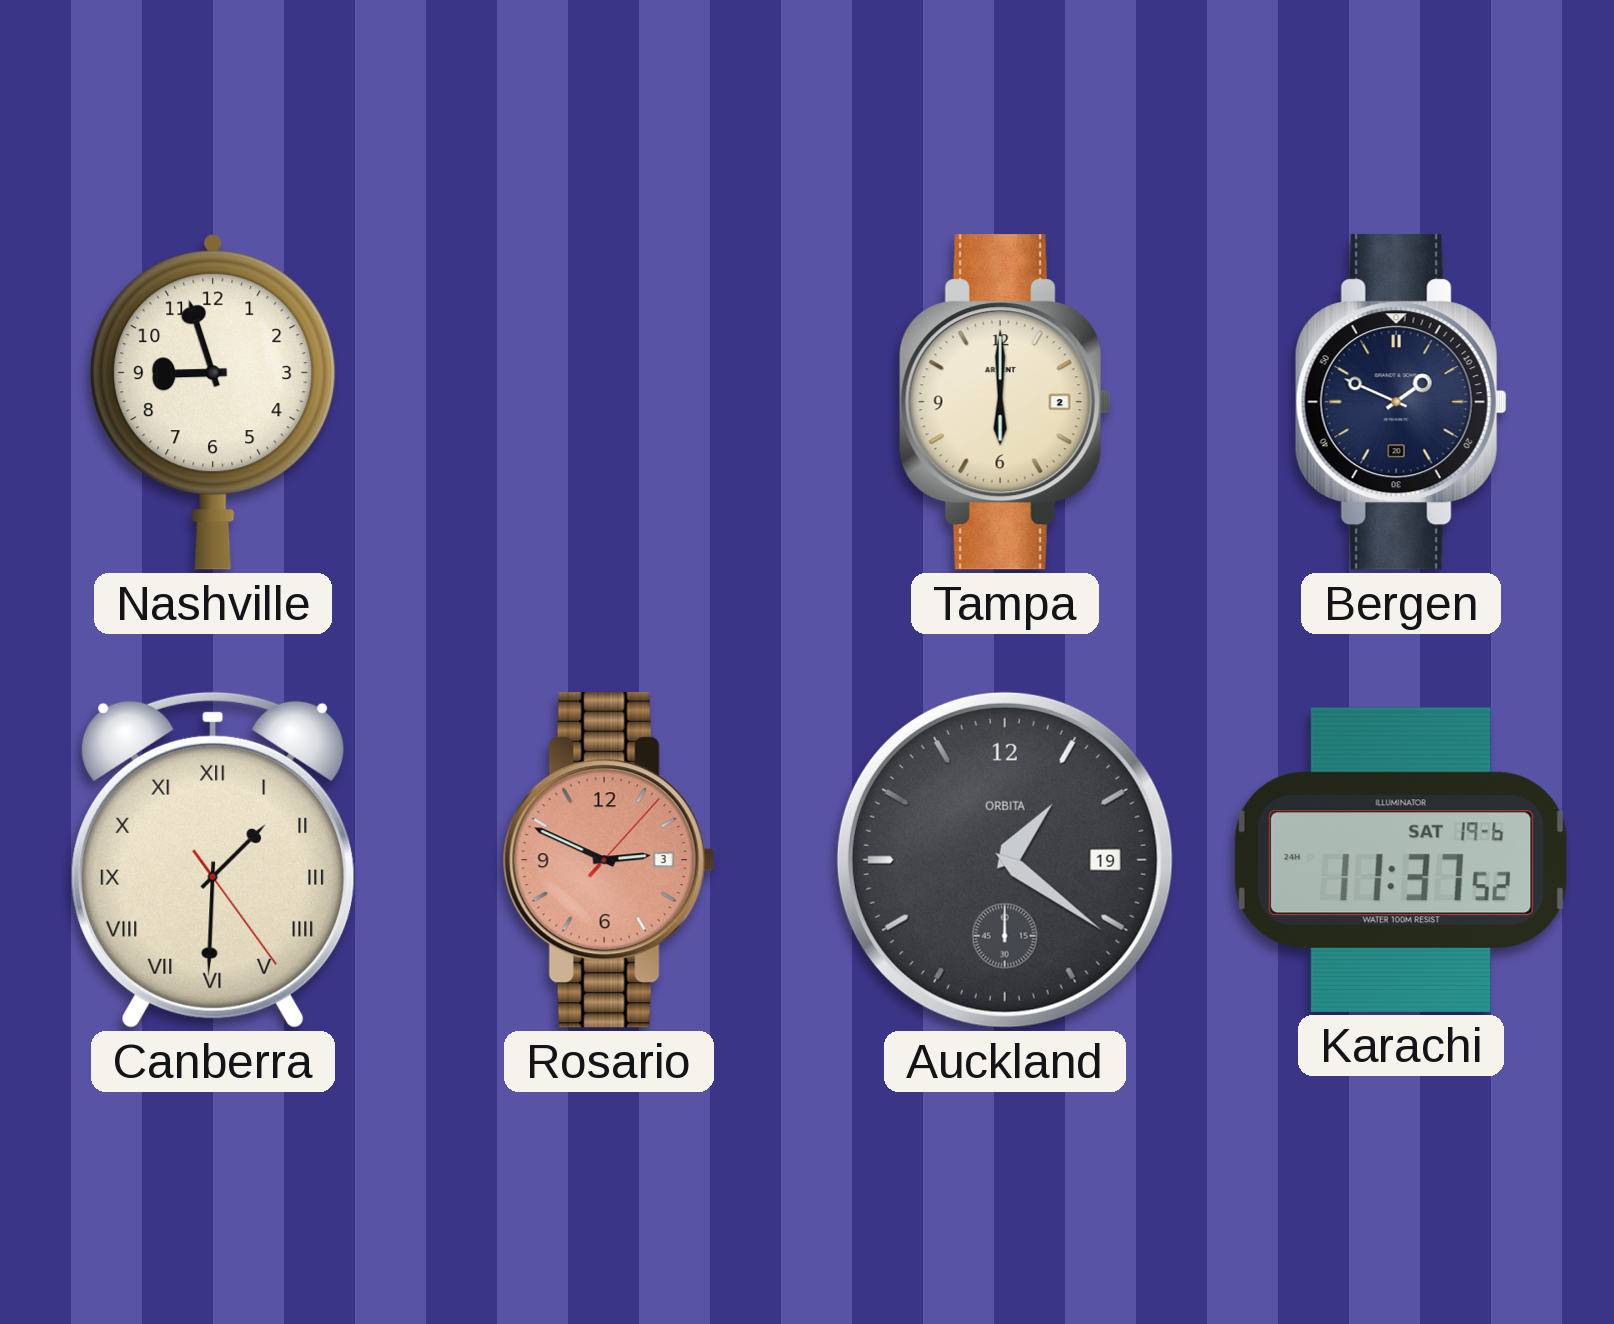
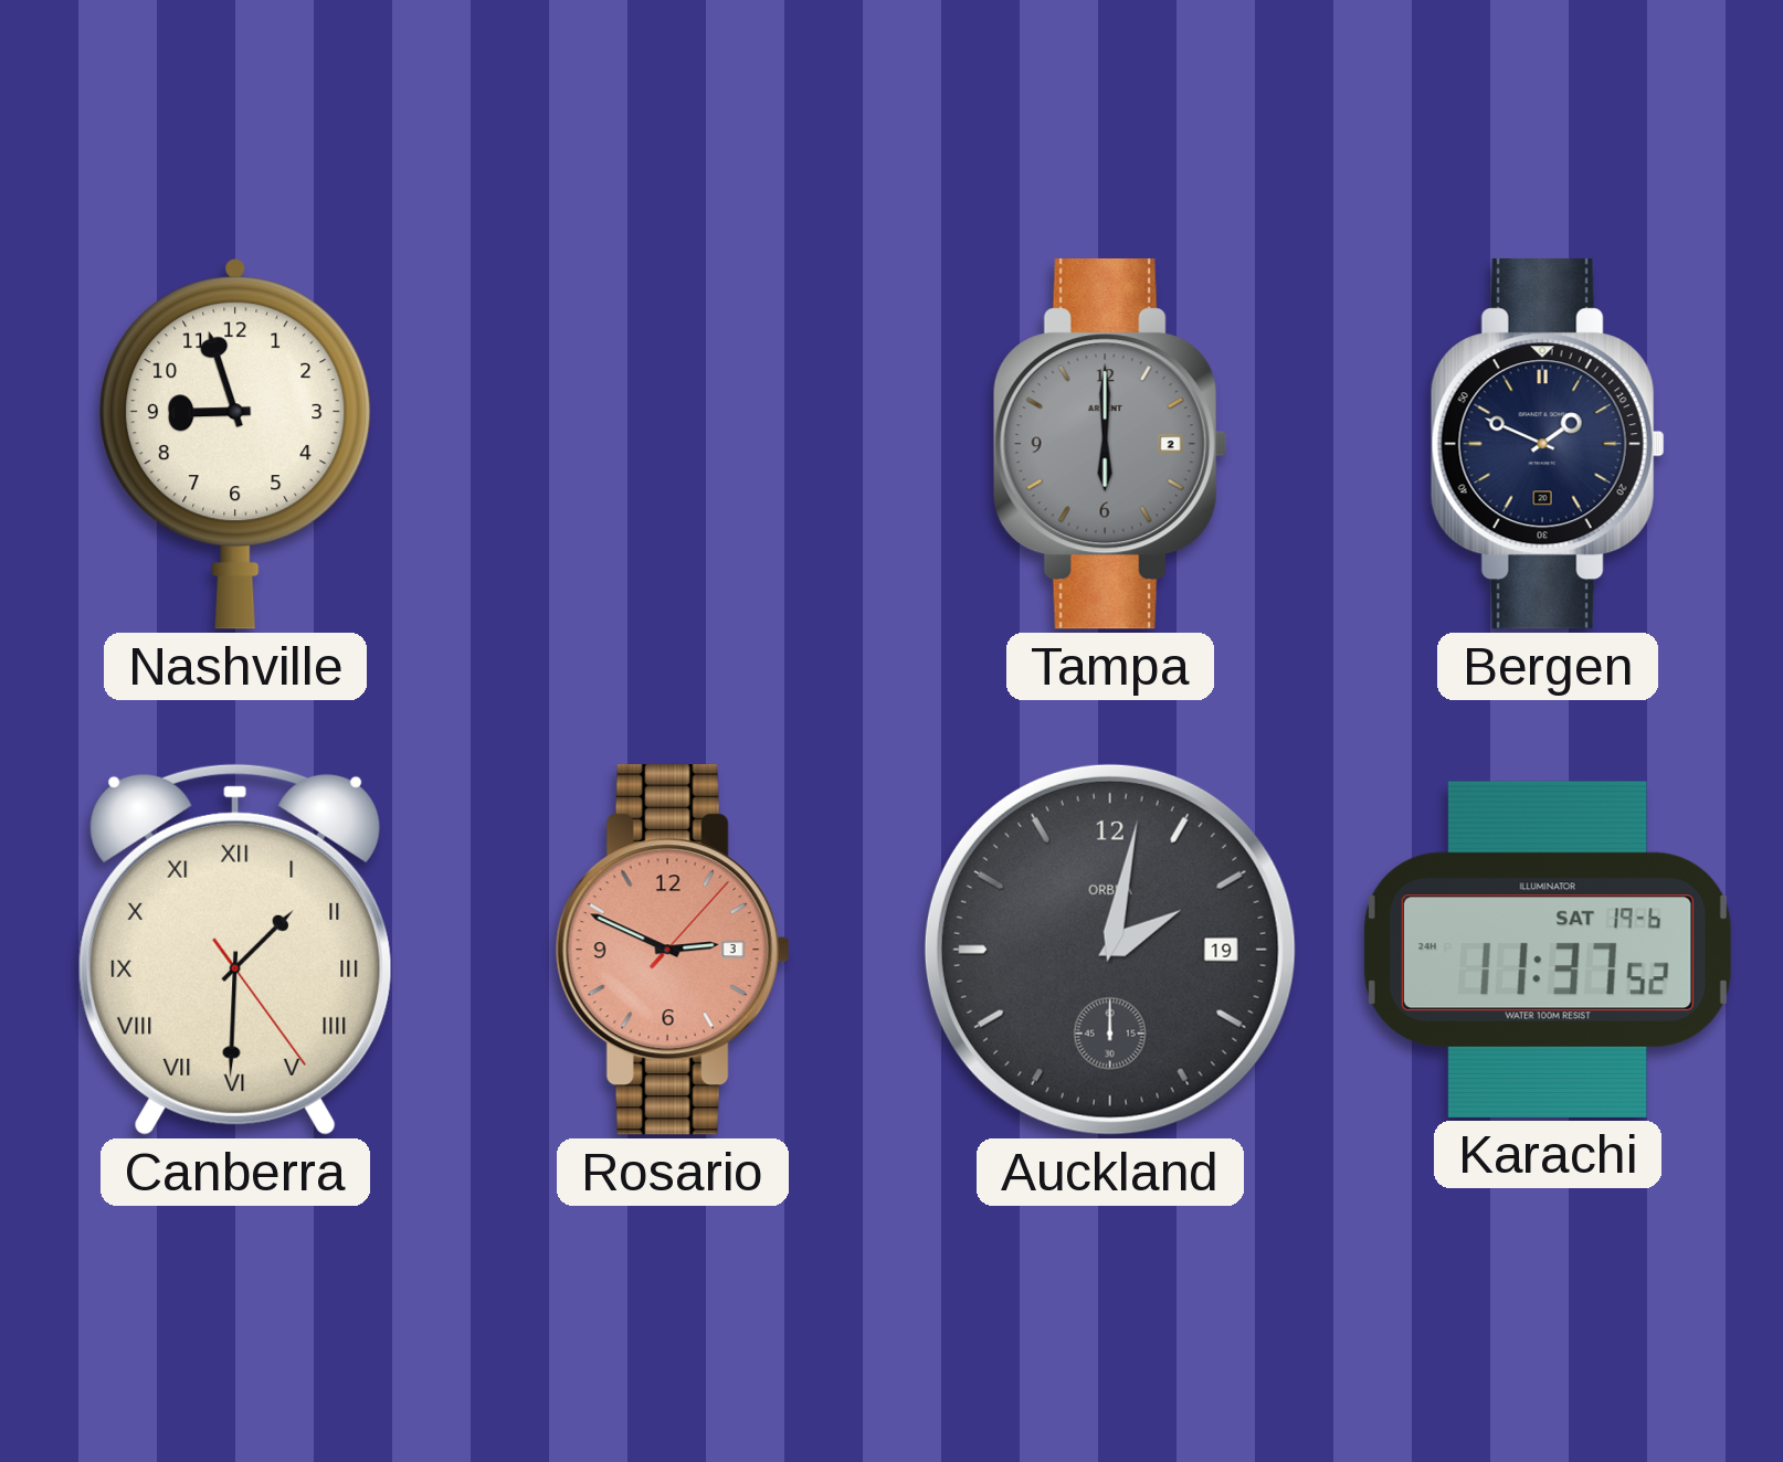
Tampa dial: cream -> grey (1110, 444)
Auckland: 1:21 -> 2:02 (1110, 950)
